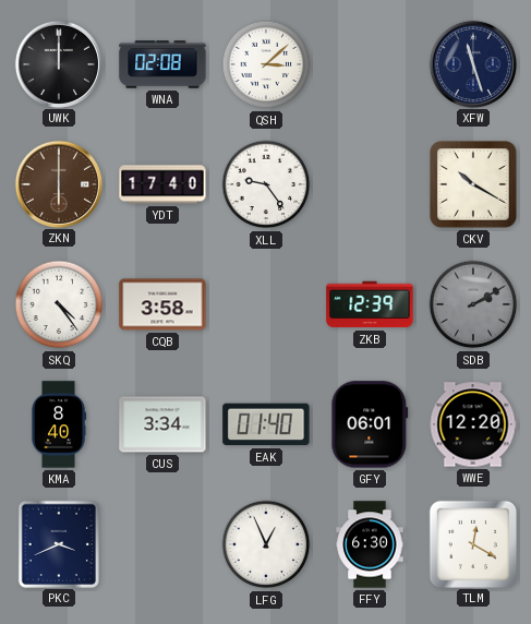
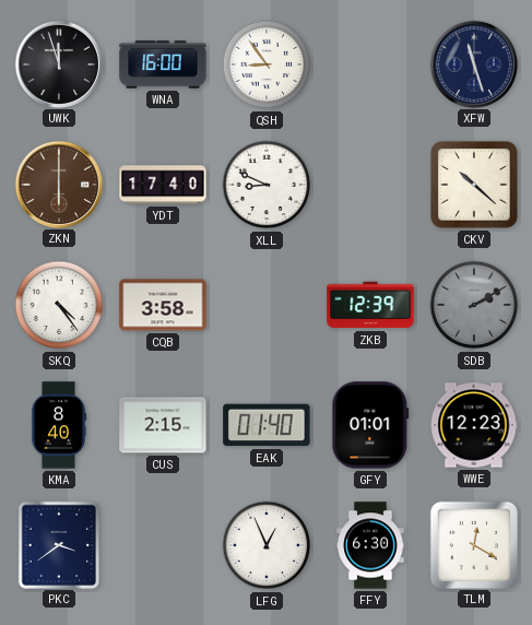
UWK: 12:00 -> 11:57 (58, 63)
WNA: 02:08 -> 16:00 (163, 64)
QSH: 3:08 -> 8:54 (267, 64)
XLL: 9:24 -> 8:49 (267, 185)
CKV: 10:20 -> 10:22 (475, 186)
CUS: 3:34 -> 2:15 (163, 425)
GFY: 06:01 -> 01:01 (370, 425)
WWE: 12:20 -> 12:23 (474, 425)
PKC: 3:41 -> 3:39 (58, 544)
